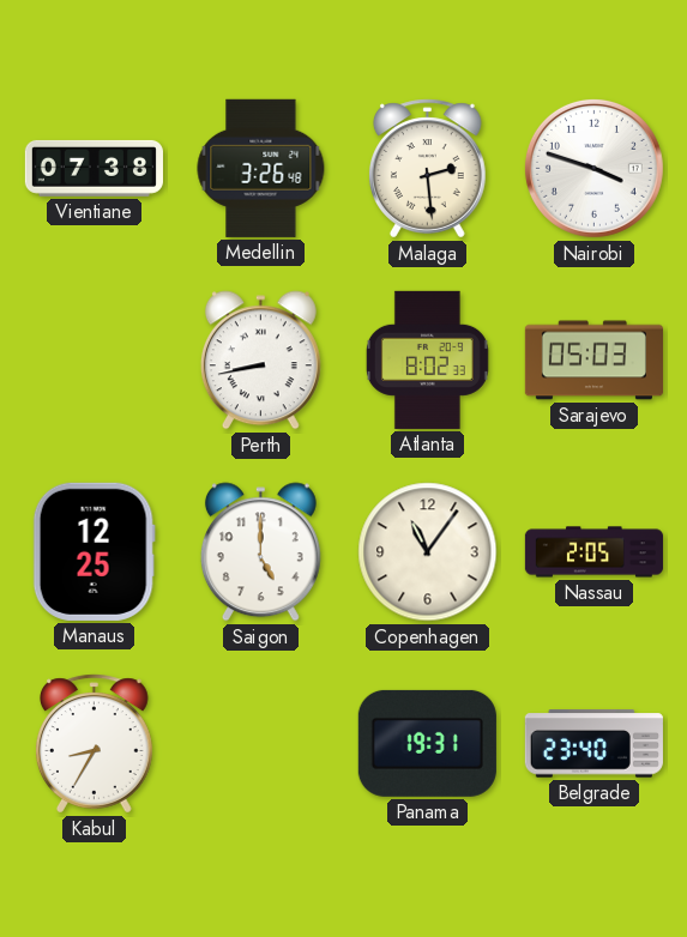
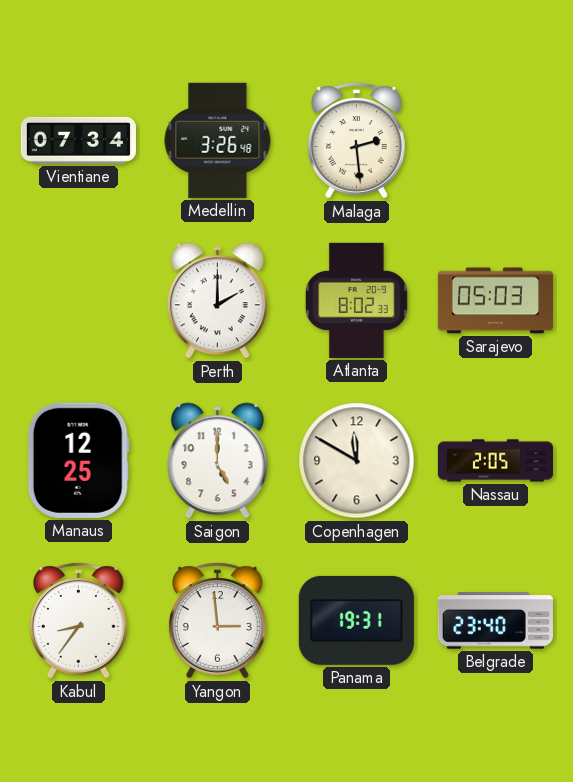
Vientiane: 07:38 -> 07:34 (78, 140)
Nairobi: 3:48 -> none (593, 168)
Perth: 8:43 -> 2:00 (217, 301)
Copenhagen: 11:06 -> 11:50 (357, 461)
Kabul: 8:35 -> 8:36 (79, 621)
Yangon: none -> 2:59 (218, 621)
